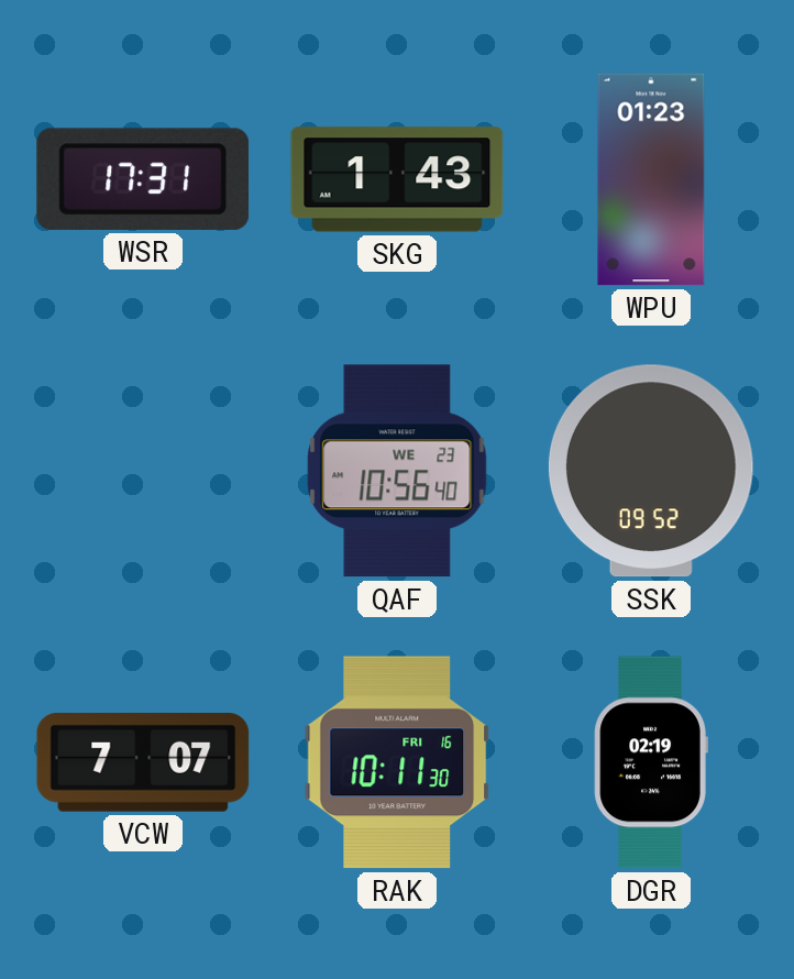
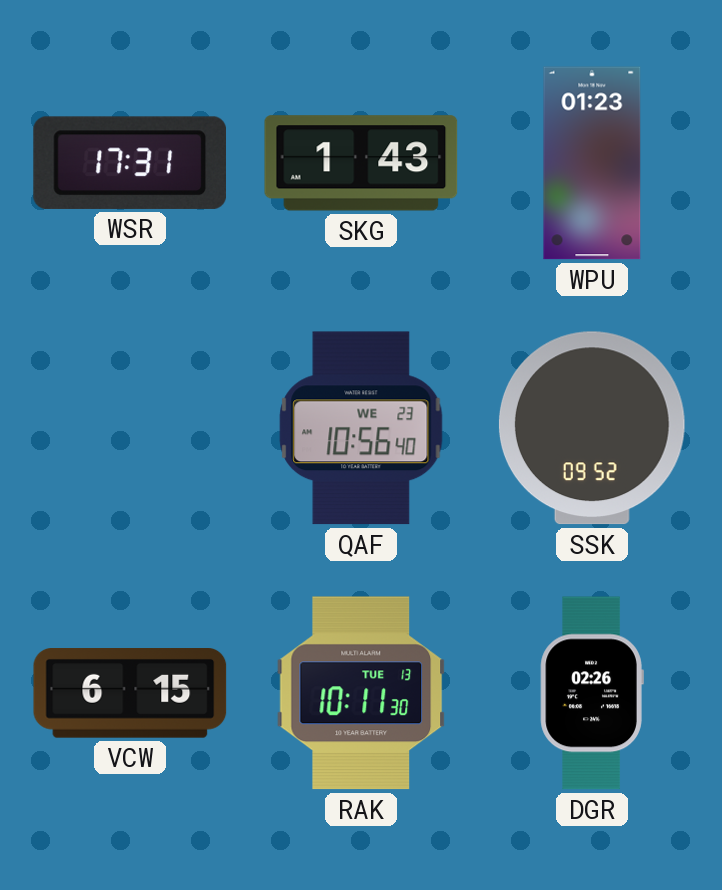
VCW: 7:07 -> 6:15 (130, 694)
RAK date: FRI 16 -> TUE 13 (361, 693)
DGR: 02:19 -> 02:26 (592, 693)
